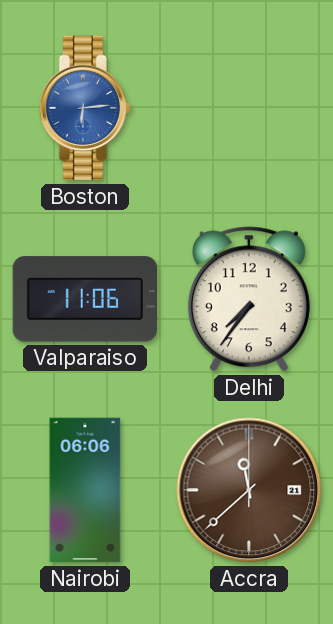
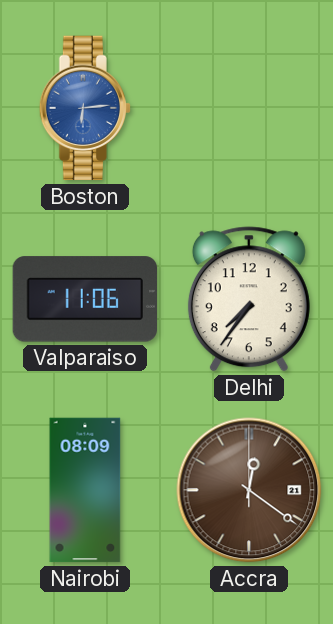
Nairobi: 06:06 -> 08:09 (85, 490)
Accra: 11:38 -> 12:21 (249, 490)
